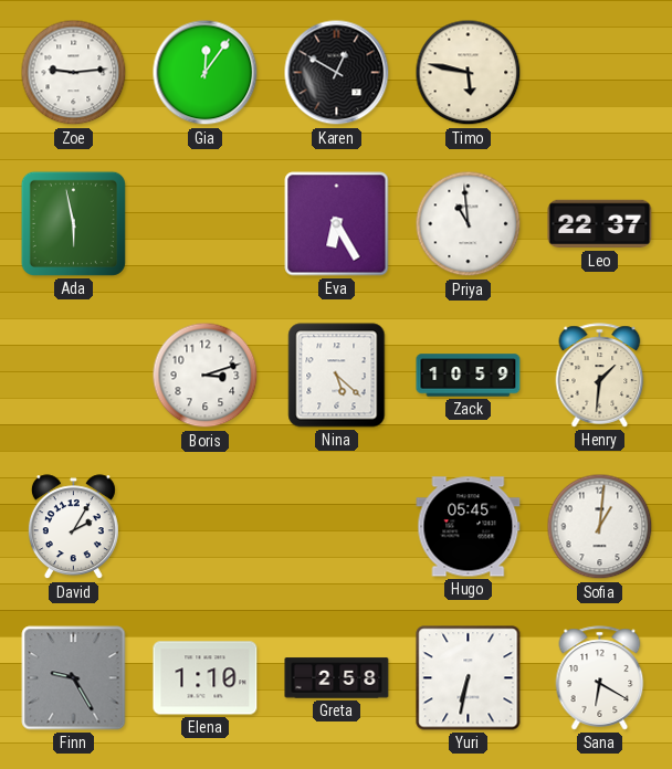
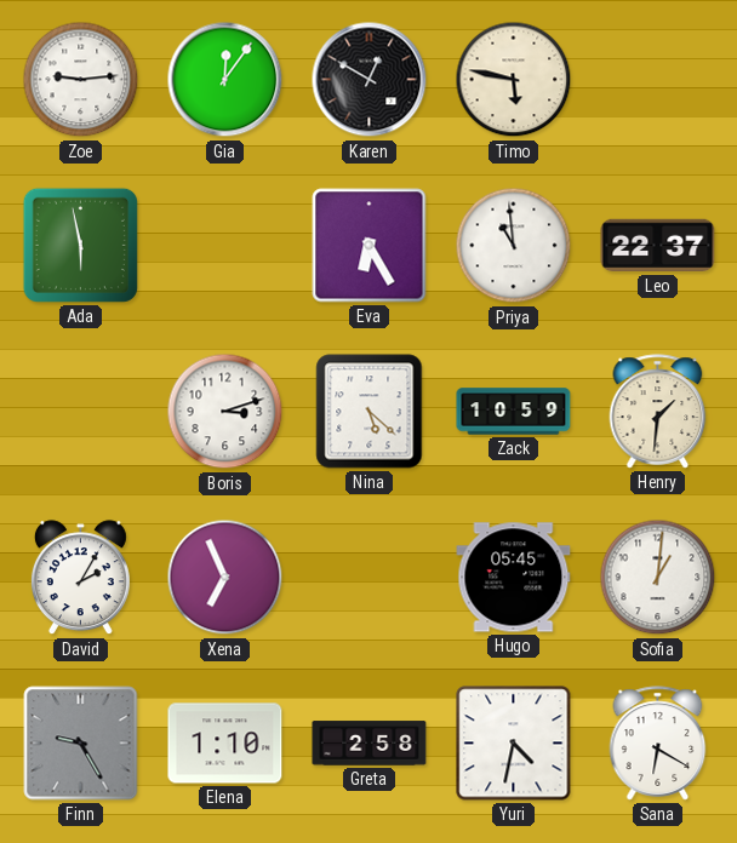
Xena: none -> 6:56 (225, 578)
Yuri: 6:32 -> 4:32 (514, 744)
